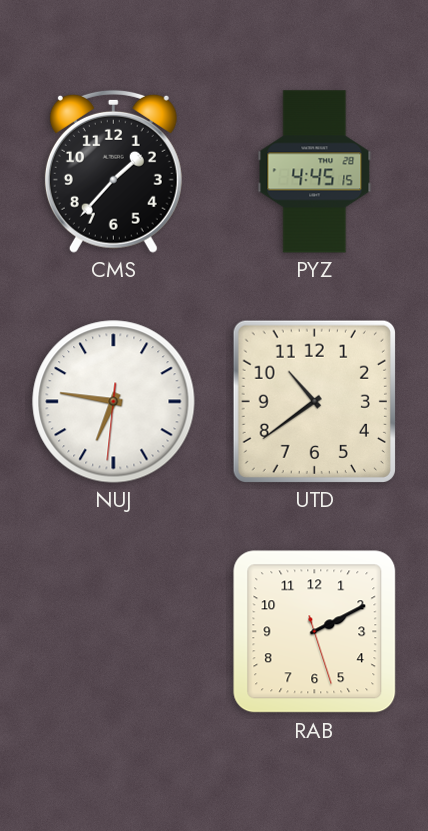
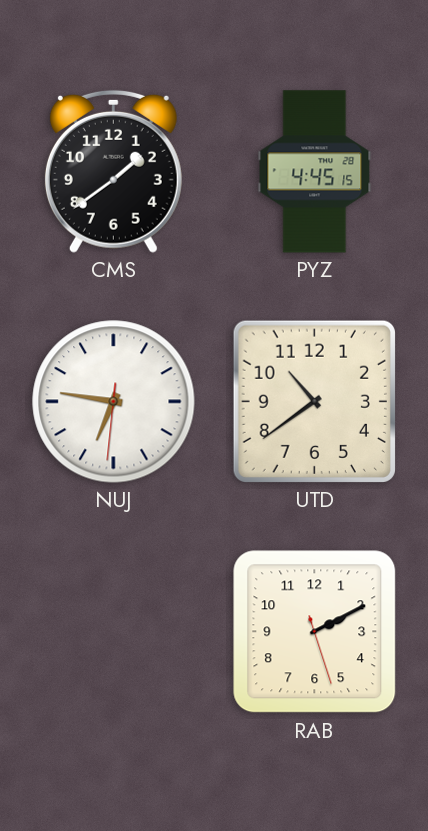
CMS: 1:37 -> 1:39 (113, 171)
